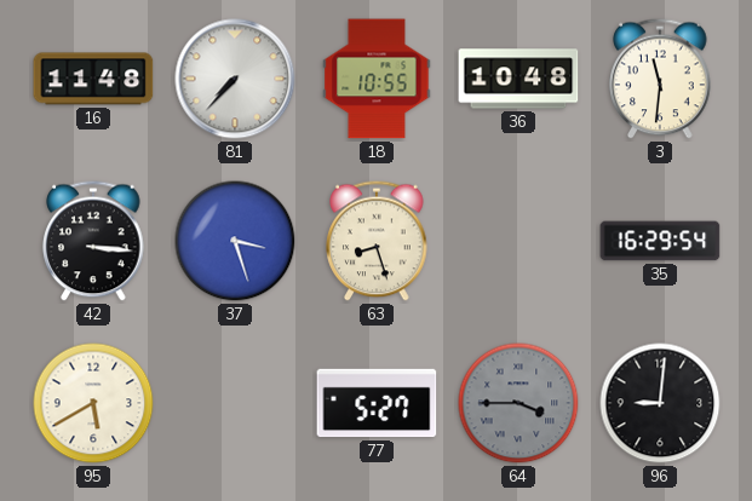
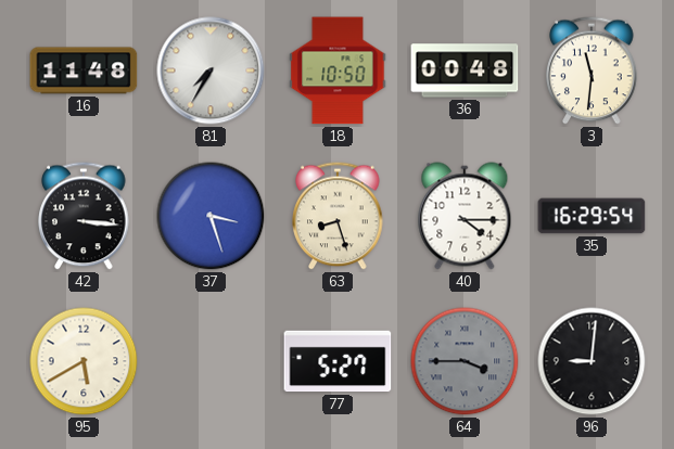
81: 7:37 -> 7:35 (211, 70)
18: 10:55 -> 10:50 (338, 70)
36: 10:48 -> 00:48 (465, 70)
40: none -> 4:15 (465, 216)
